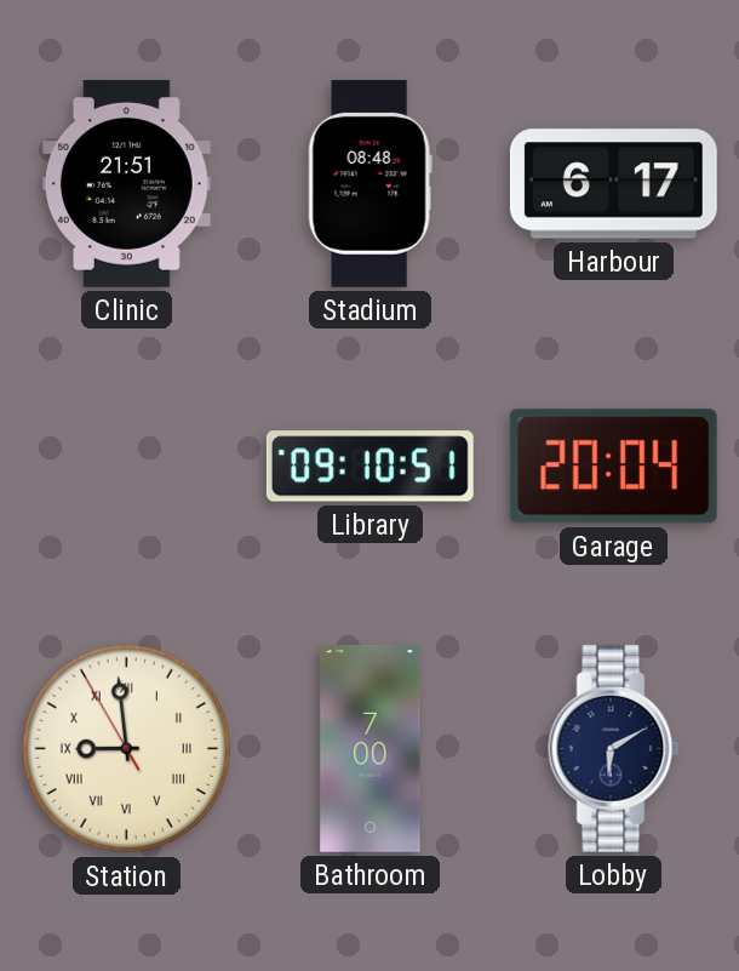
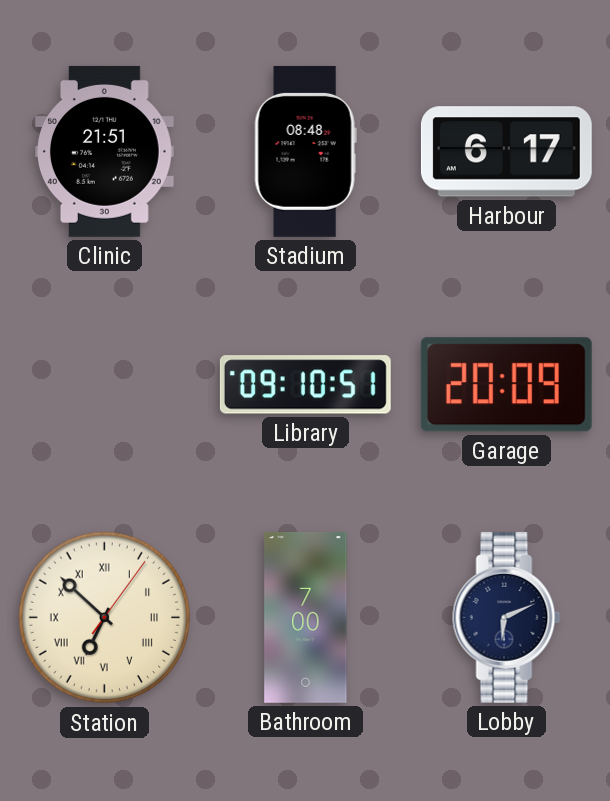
Garage: 20:04 -> 20:09 (506, 385)
Station: 8:58 -> 6:52 (105, 618)
Lobby: 6:10 -> 6:11 (507, 617)
